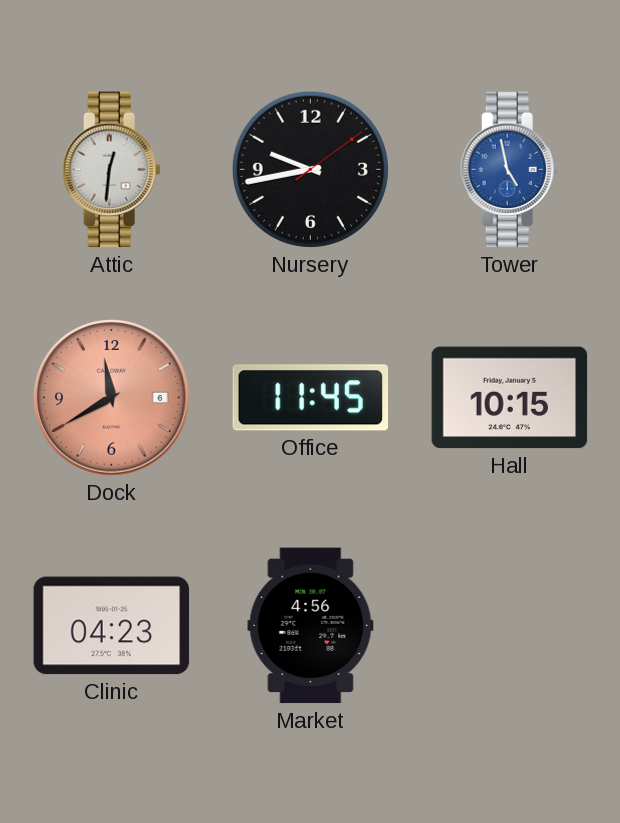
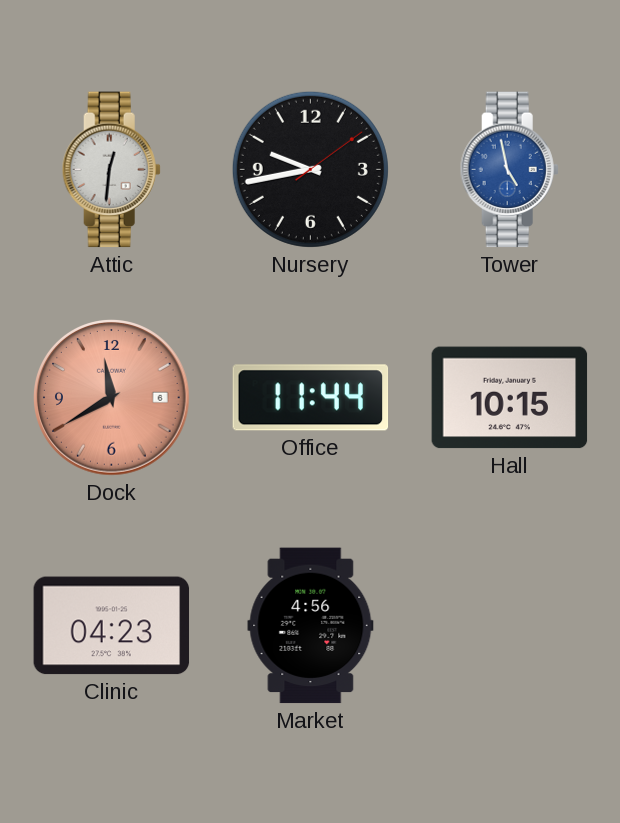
Office: 11:45 -> 11:44 (311, 398)
